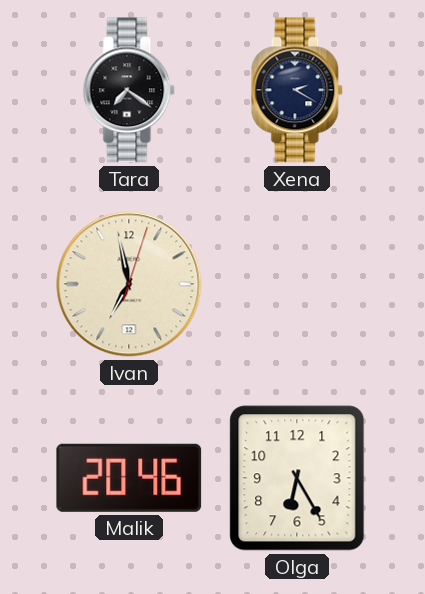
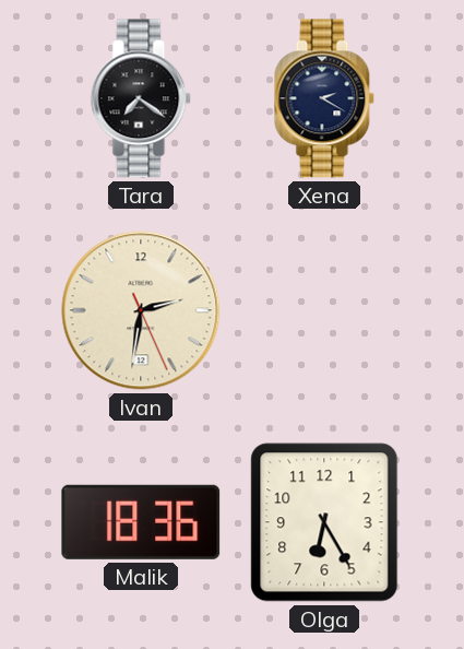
Ivan: 6:58 -> 2:31 (141, 310)
Malik: 20:46 -> 18:36 (141, 522)
